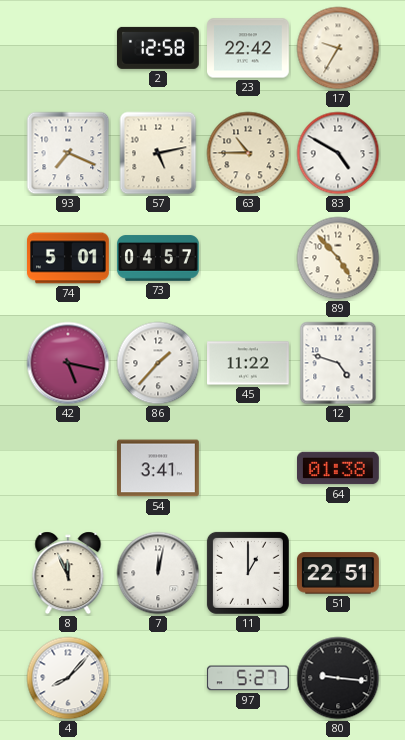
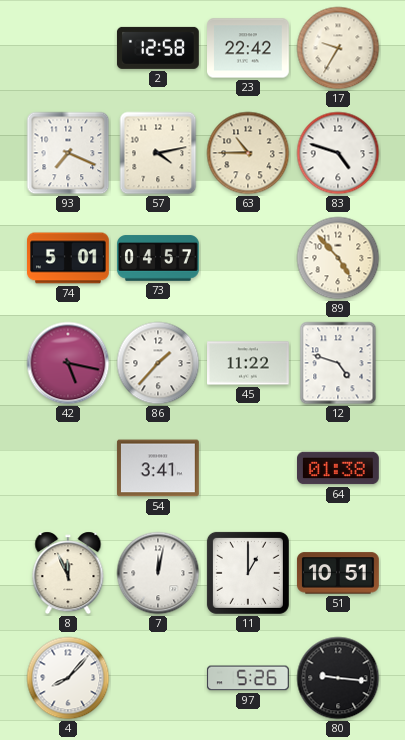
57: 5:13 -> 4:13 (158, 153)
83: 4:50 -> 4:48 (338, 153)
51: 22:51 -> 10:51 (338, 573)
97: 5:27 -> 5:26 (248, 678)
